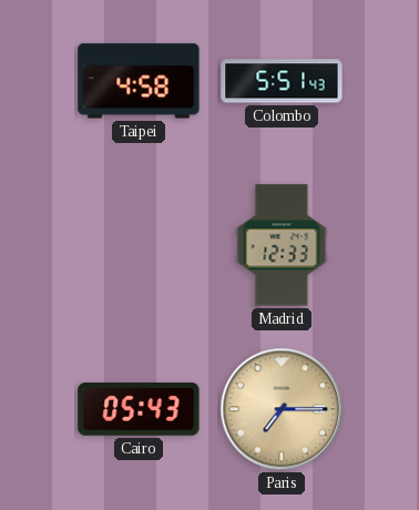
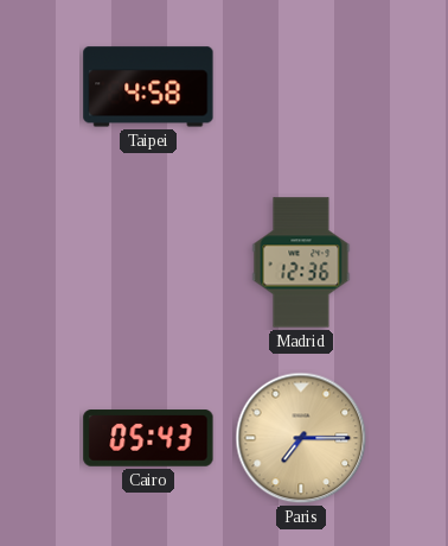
Colombo: 5:51 -> none (282, 81)
Madrid: 12:33 -> 12:36 (301, 262)
